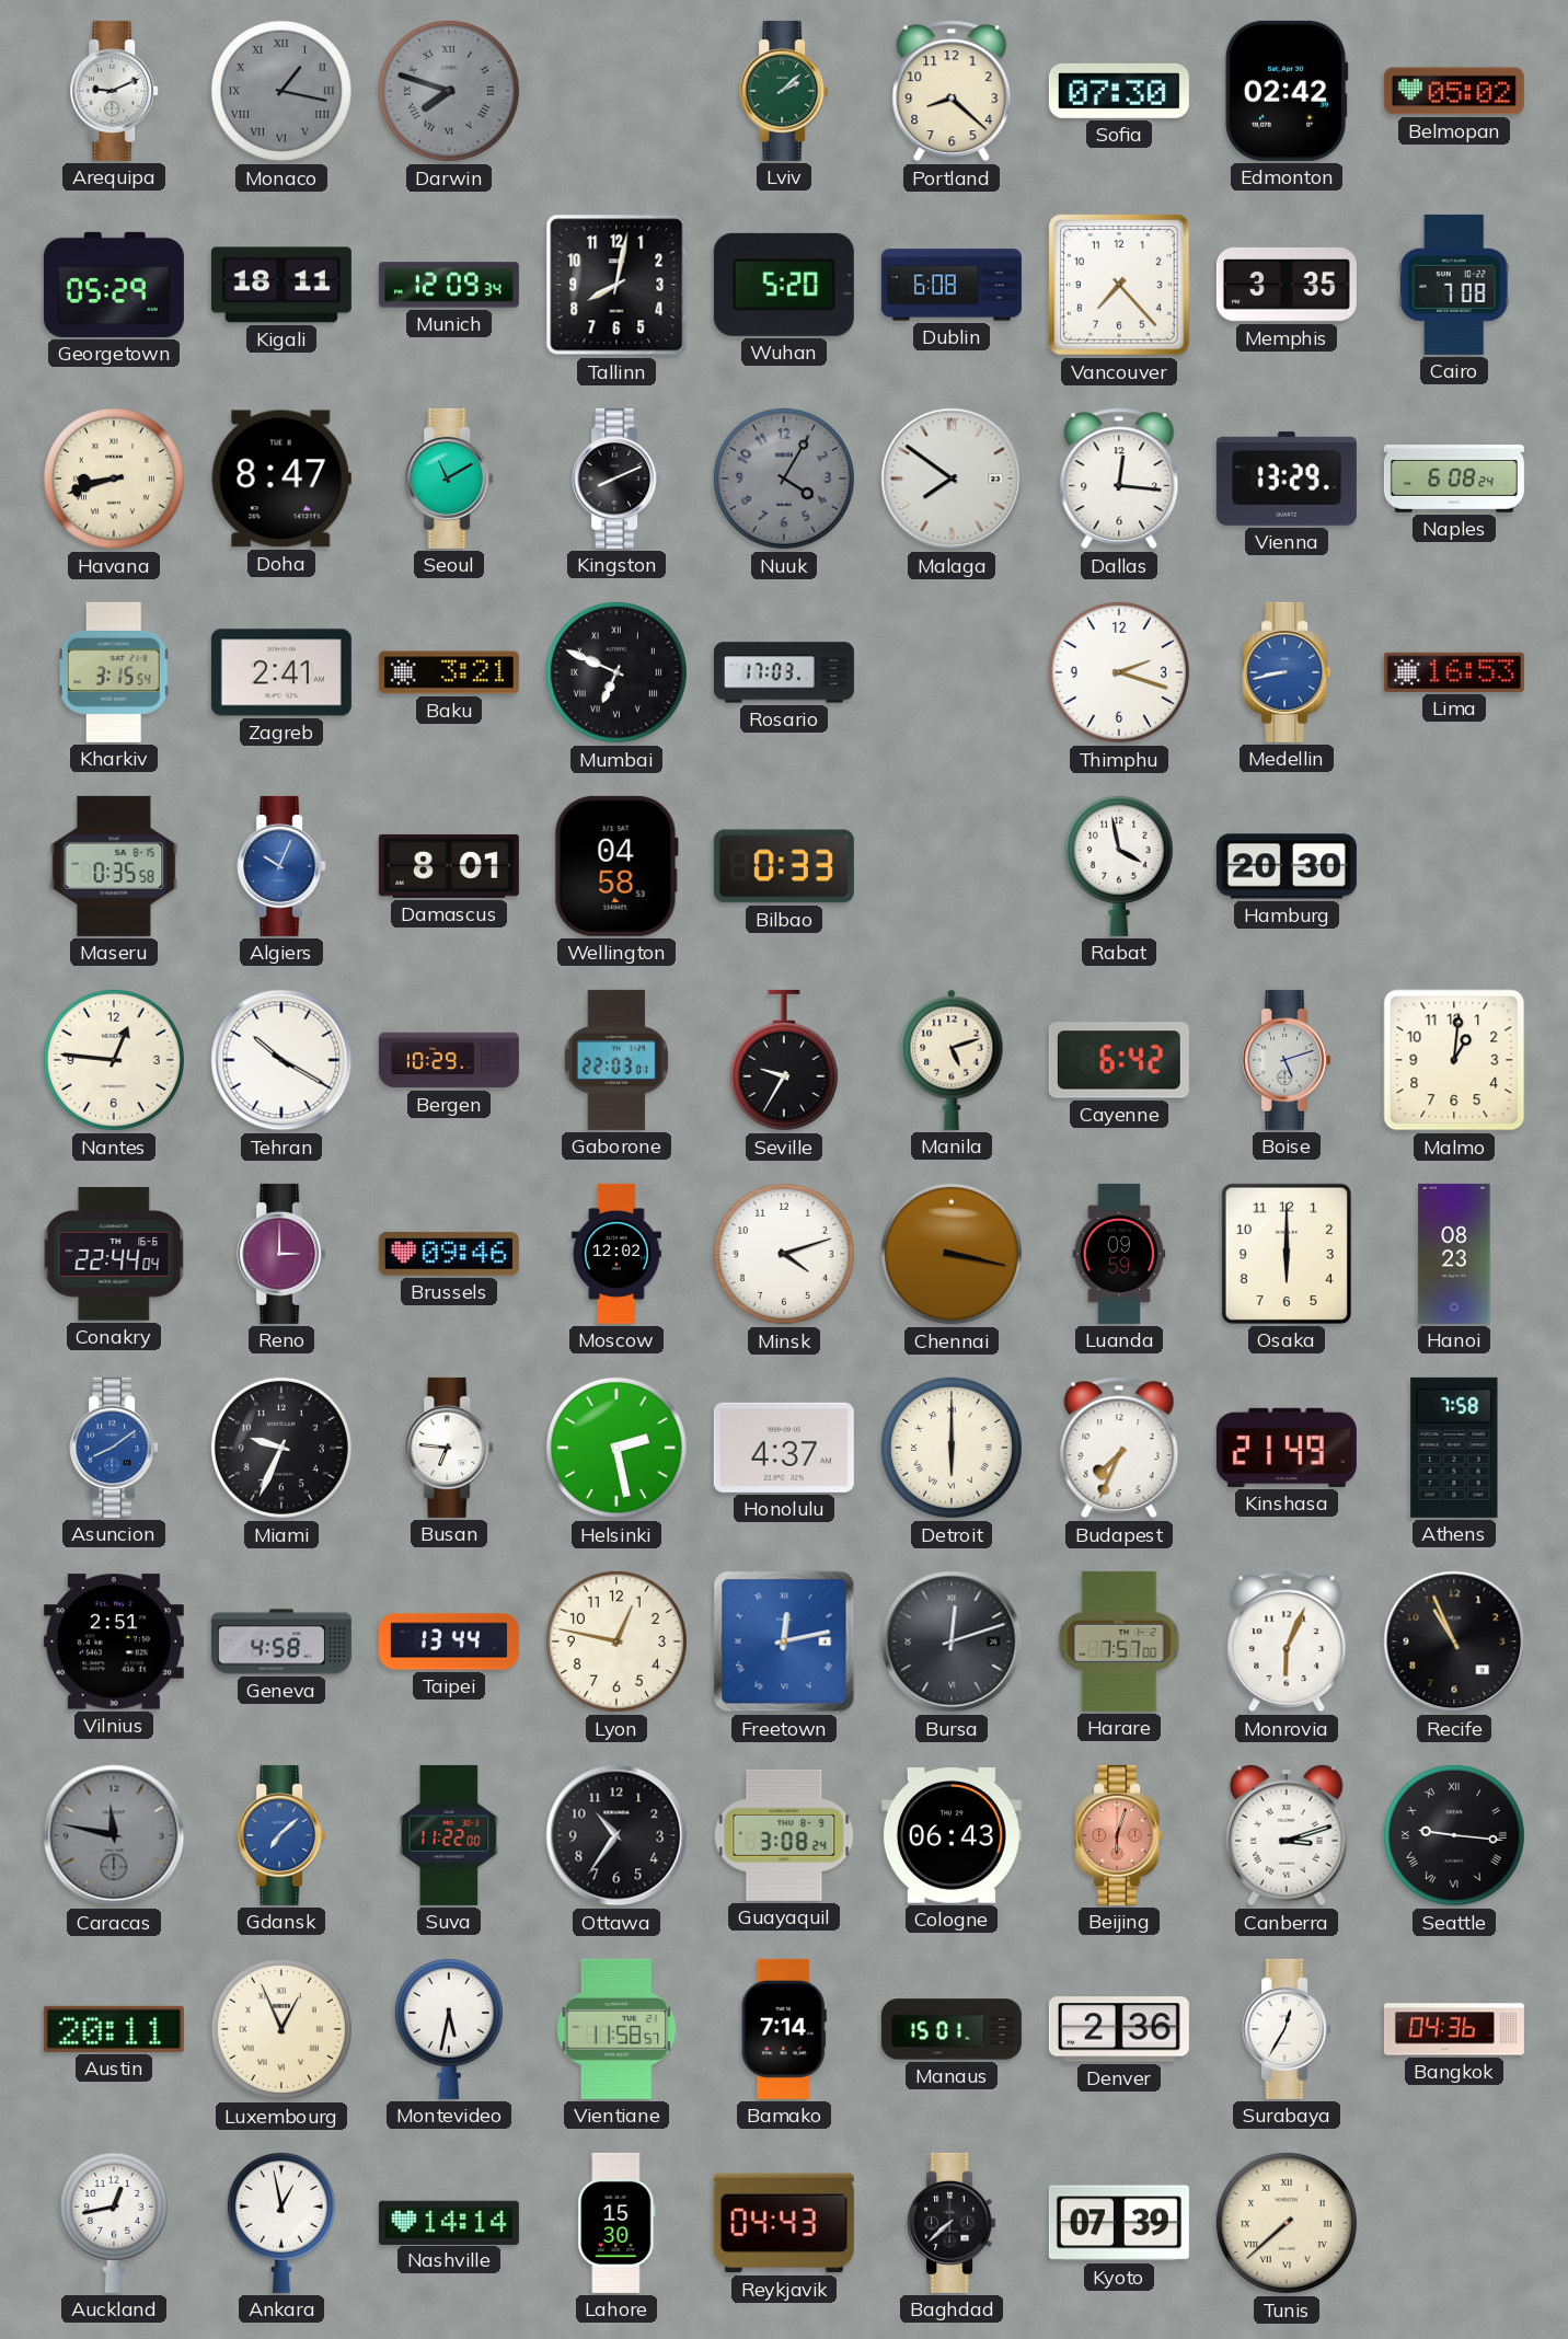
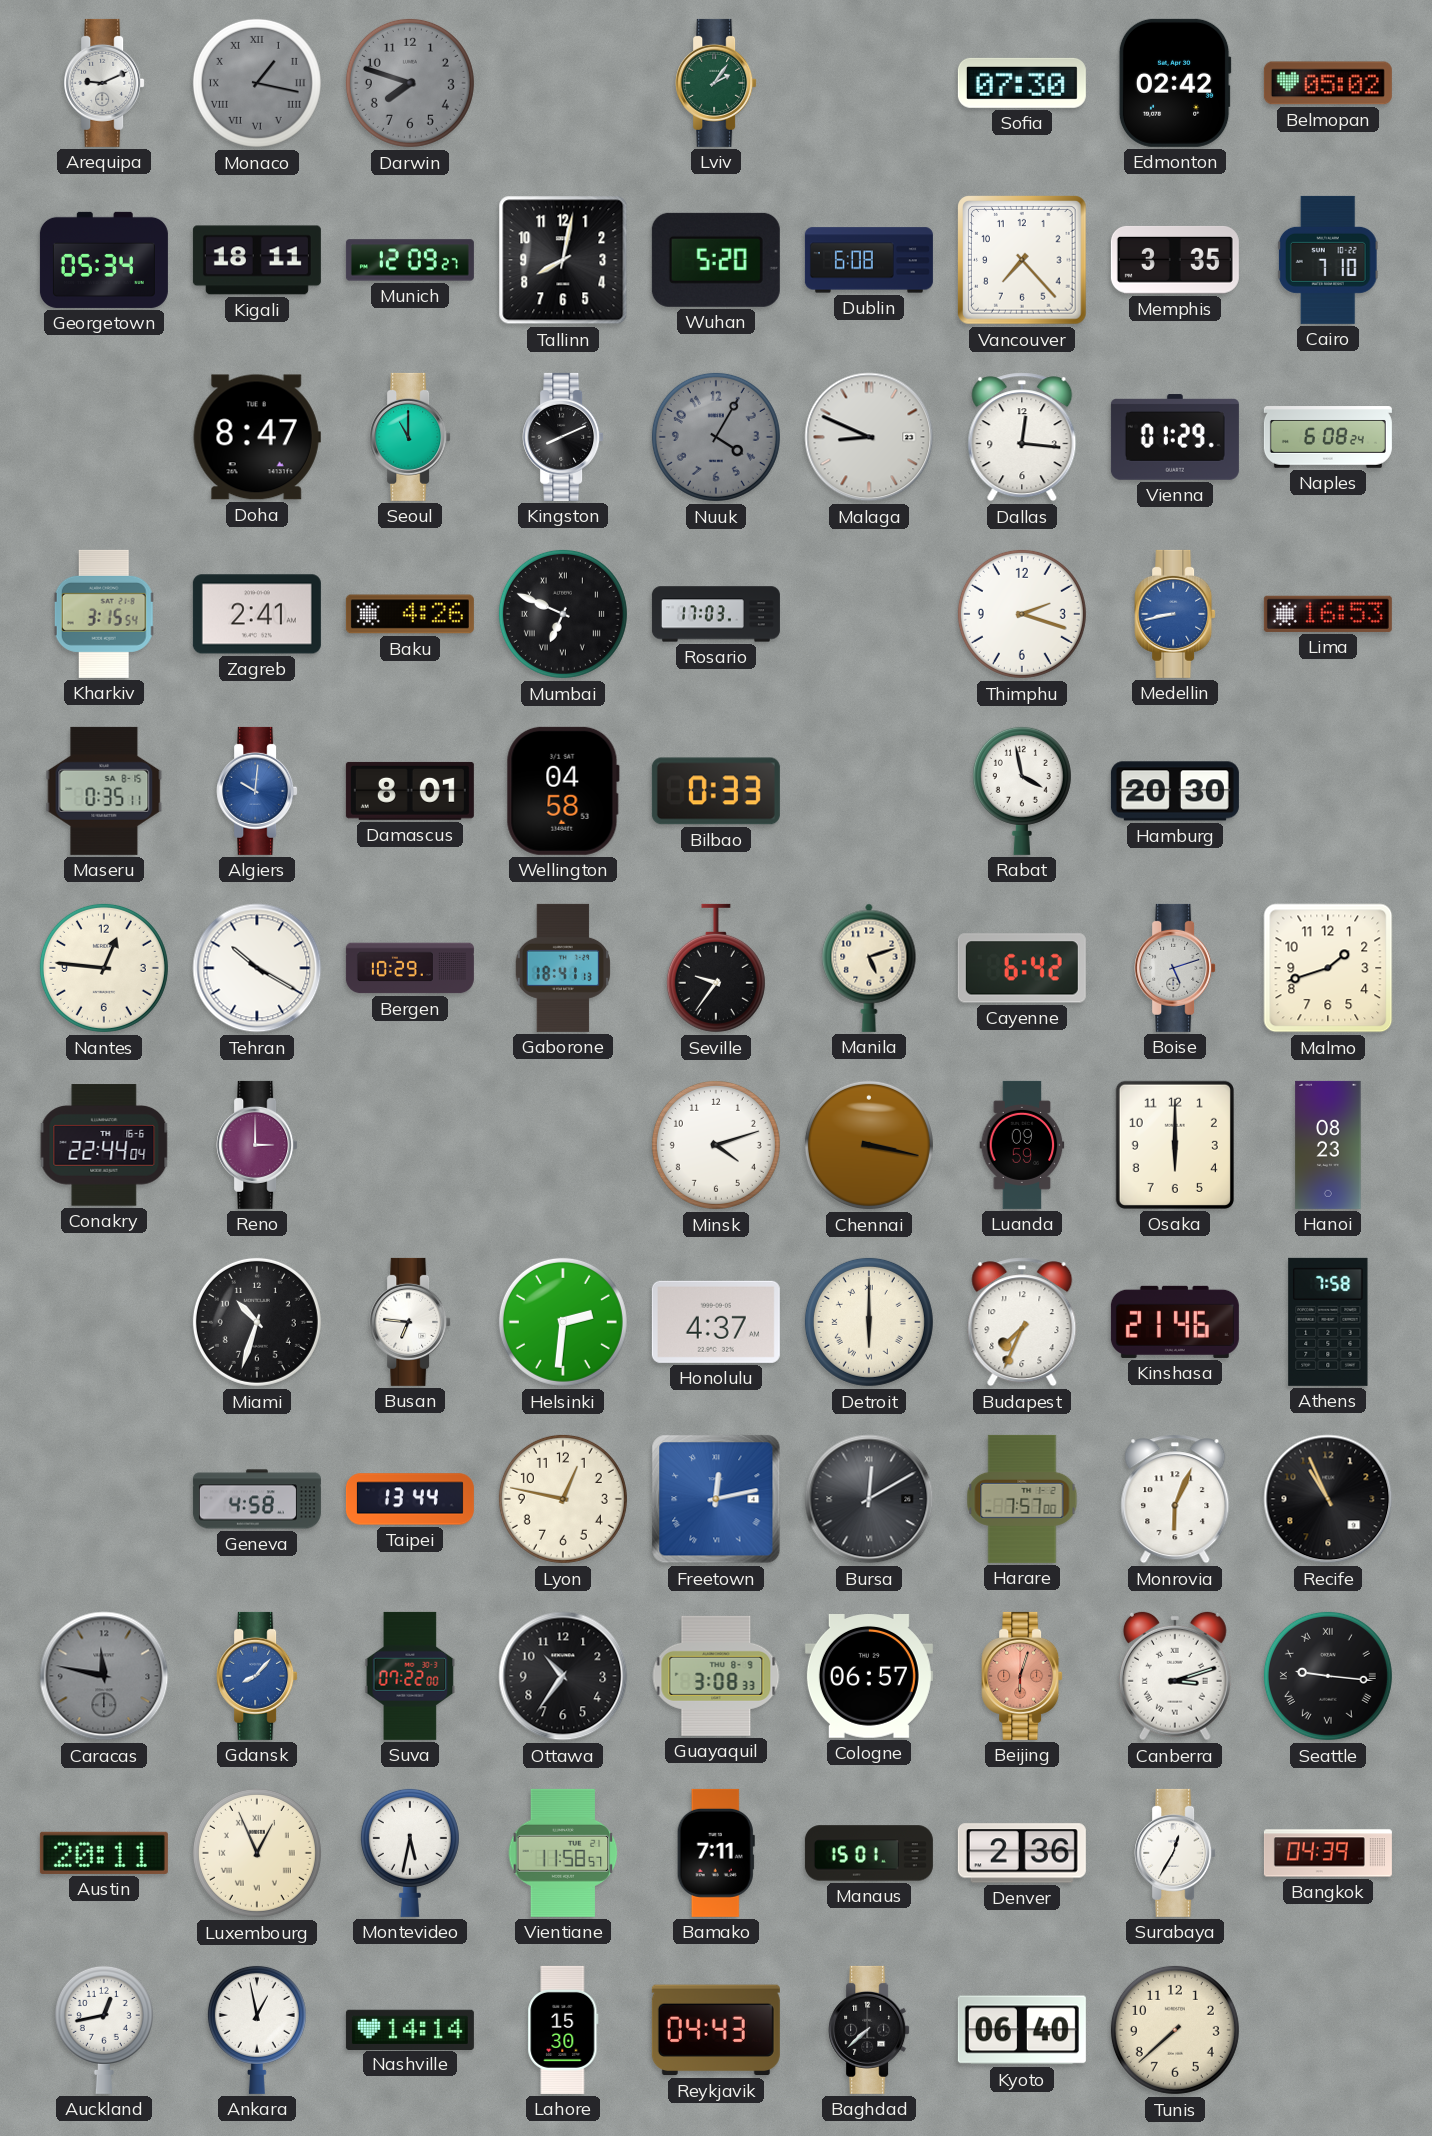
Darwin numerals: Roman -> Arabic (410, 83)
Lviv: 2:08 -> 2:06 (716, 83)
Portland: 8:22 -> none (952, 91)
Georgetown: 05:29 -> 05:34 (104, 260)
Munich: 12:09:34 -> 12:09:27 (410, 260)
Cairo: 7:08 -> 7:10 (1328, 260)
Havana: 8:42 -> none (114, 479)
Seoul: 11:10 -> 11:00 (410, 437)
Malaga: 7:51 -> 8:49 (869, 437)
Vienna: 13:29 -> 01:29 (1175, 437)
Baku: 3:21 -> 4:26 (410, 614)
Maseru: 0:35:58 -> 0:35:11 (104, 791)
Algiers: 10:04 -> 10:01 (257, 791)
Gaborone: 22:03 -> 18:41 (562, 968)
Seville: 9:35 -> 9:36 (716, 968)
Malmo: 1:01 -> 1:42 (1328, 968)
Brussels: 09:46 -> none (449, 1254)
Moscow: 12:02 -> none (616, 1254)
Asuncion: 8:09 -> none (114, 1448)
Miami: 9:34 -> 10:33 (257, 1322)
Helsinki: 2:28 -> 2:31 (563, 1322)
Kinshasa: 21:49 -> 21:46 (1175, 1322)
Vilnius: 2:51 -> none (114, 1641)
Bursa: 12:12 -> 12:10 (869, 1499)
Gdansk: 7:08 -> 8:07 (257, 1676)
Suva: 11:22 -> 07:22 (410, 1676)
Guayaquil: 3:08:24 -> 3:08:33 (716, 1676)
Cologne: 06:43 -> 06:57 (869, 1677)
Bamako: 7:14 -> 7:11 (716, 1853)
Bangkok: 04:36 -> 04:39 (1328, 1853)
Kyoto: 07:39 -> 06:40 (1022, 2030)
Tunis numerals: Roman -> Arabic (1175, 2030)
